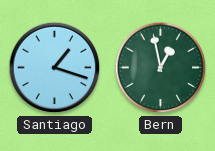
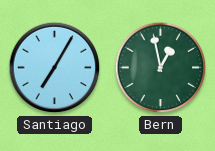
Santiago: 1:18 -> 7:05 (55, 68)
